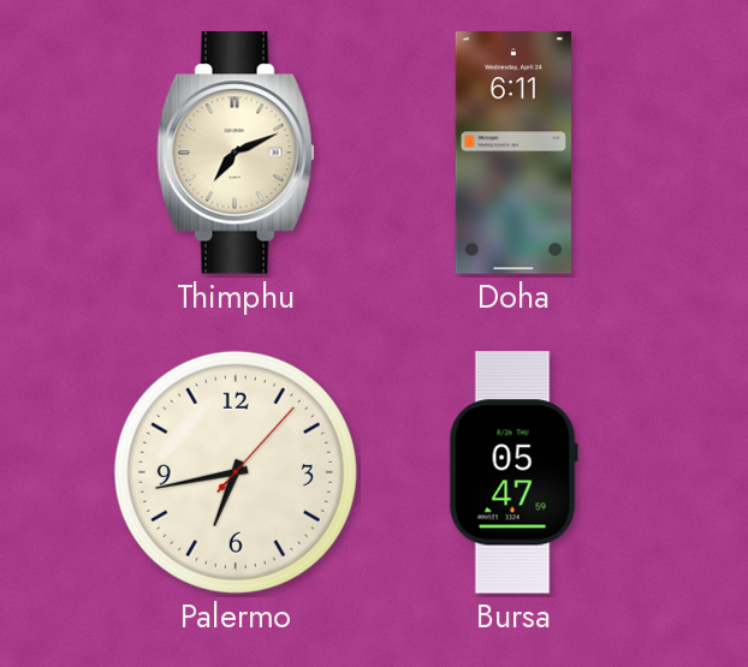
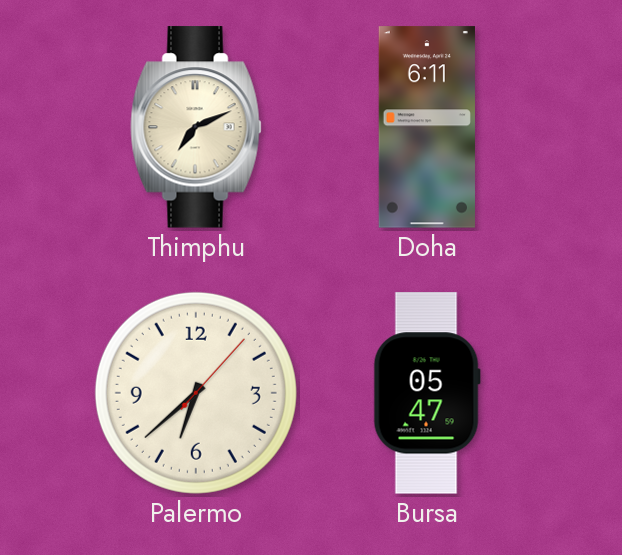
Palermo: 6:43 -> 6:38 (196, 393)
